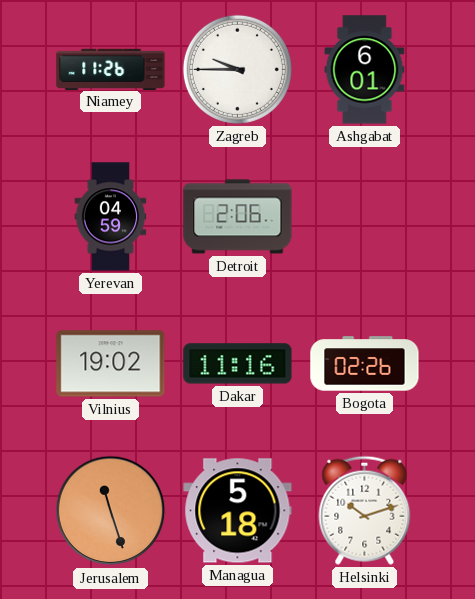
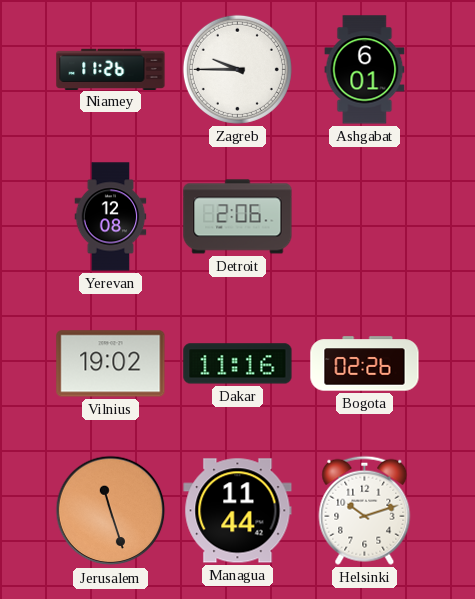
Yerevan: 04:59 -> 12:08 (111, 217)
Managua: 5:18 -> 11:44 (238, 511)
